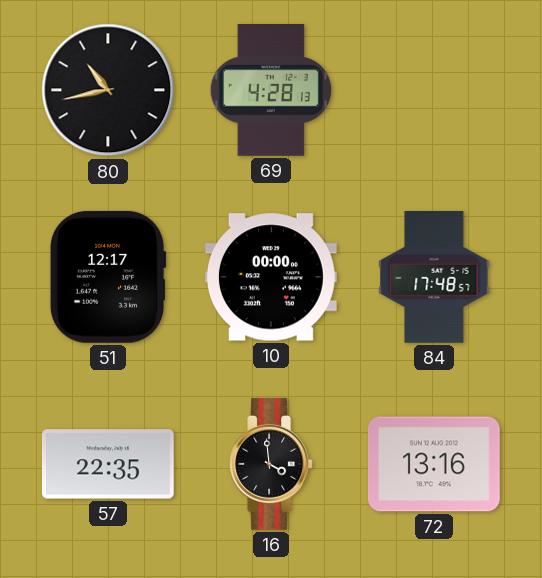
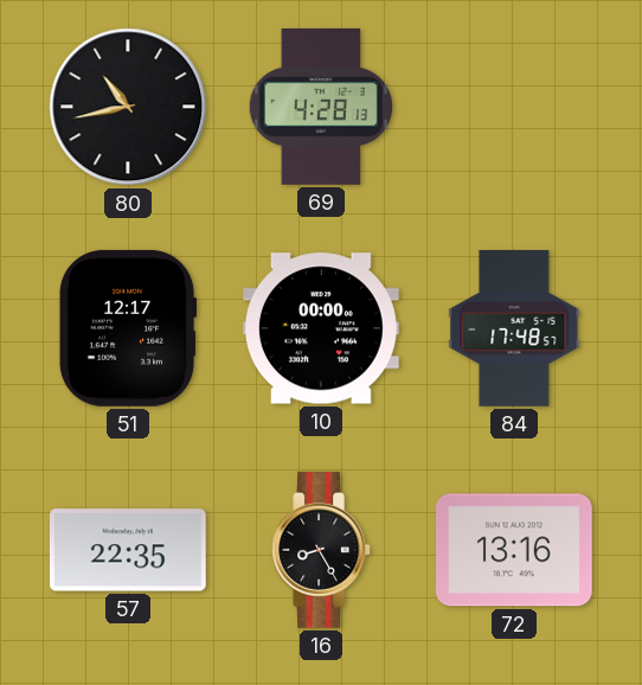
16: 3:59 -> 8:25 (321, 551)
